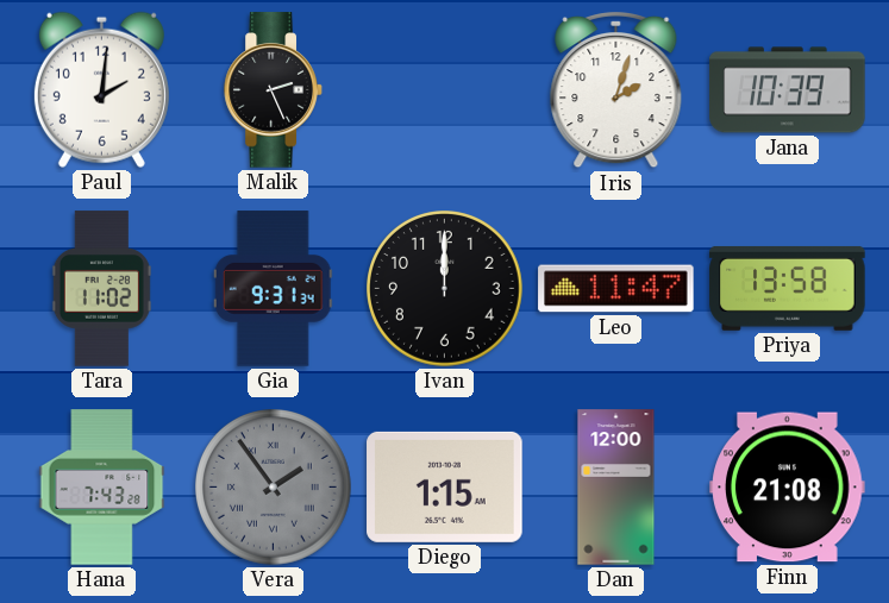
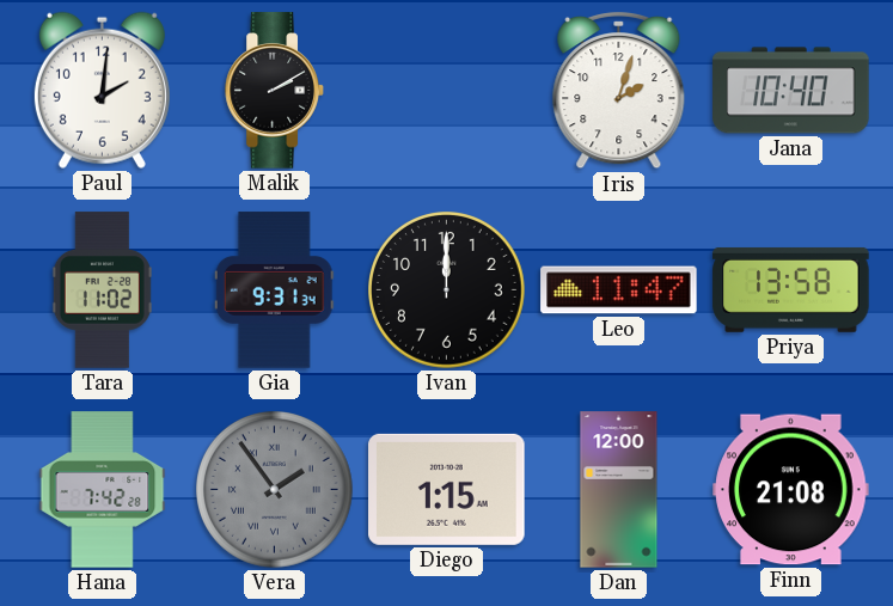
Malik: 2:26 -> 2:10 (275, 91)
Jana: 10:39 -> 10:40 (791, 91)
Hana: 7:43 -> 7:42 (103, 490)
